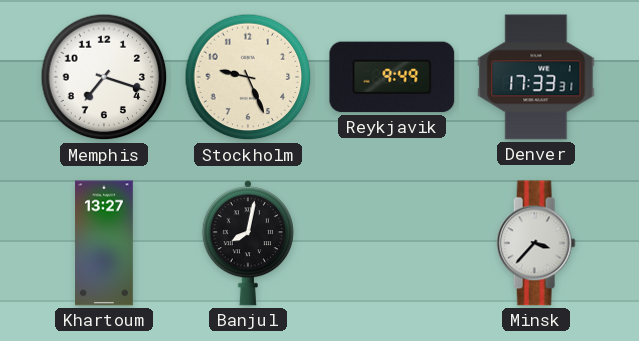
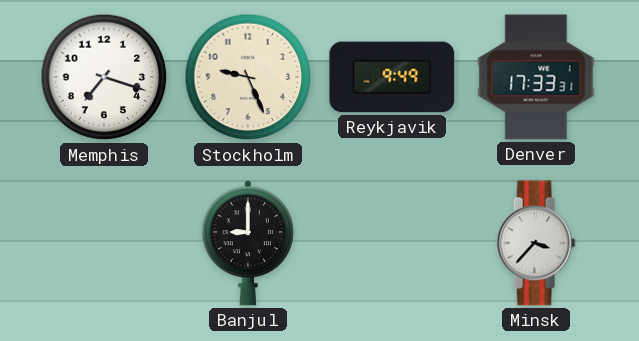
Khartoum: 13:27 -> none (105, 243)
Banjul: 8:02 -> 9:00 (248, 243)
